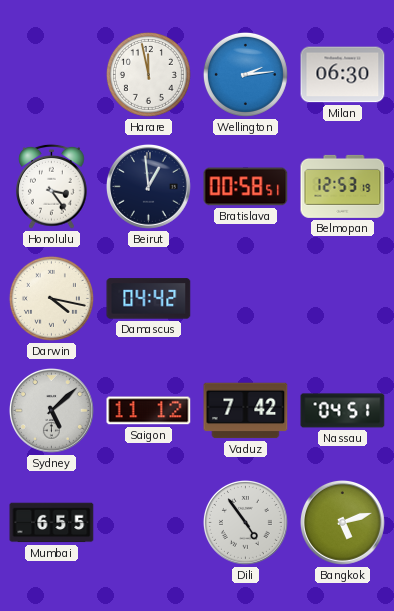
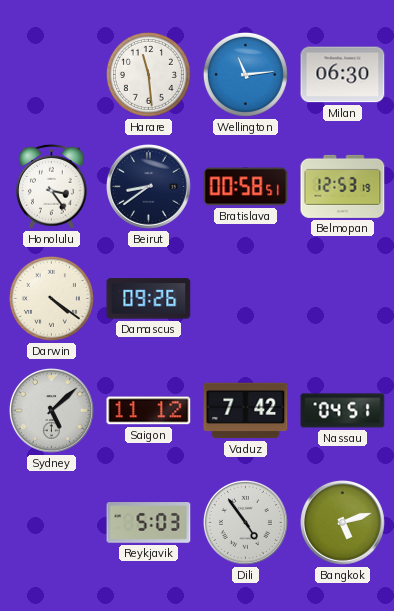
Harare: 11:58 -> 11:29 (148, 74)
Wellington: 2:14 -> 11:14 (245, 74)
Beirut: 12:59 -> 8:39 (149, 187)
Darwin: 4:17 -> 4:21 (51, 298)
Damascus: 04:42 -> 09:26 (149, 299)
Mumbai: 6:55 -> none (52, 523)
Reykjavik: none -> 5:03 (149, 523)
